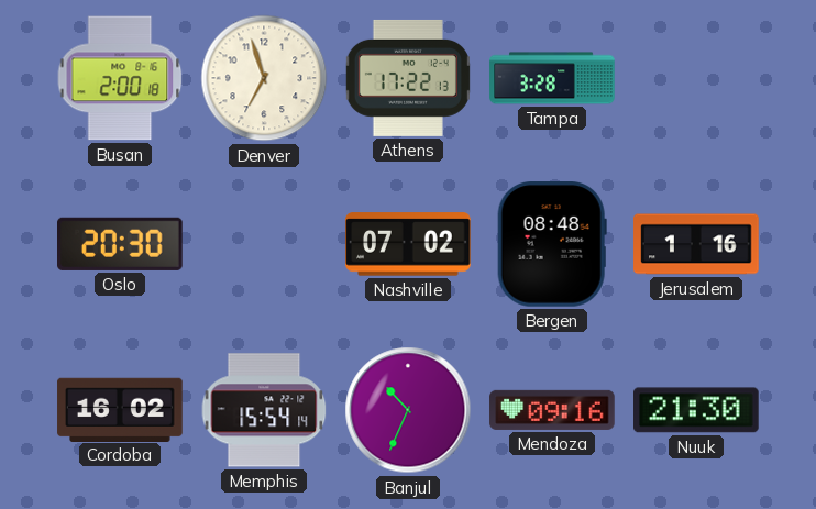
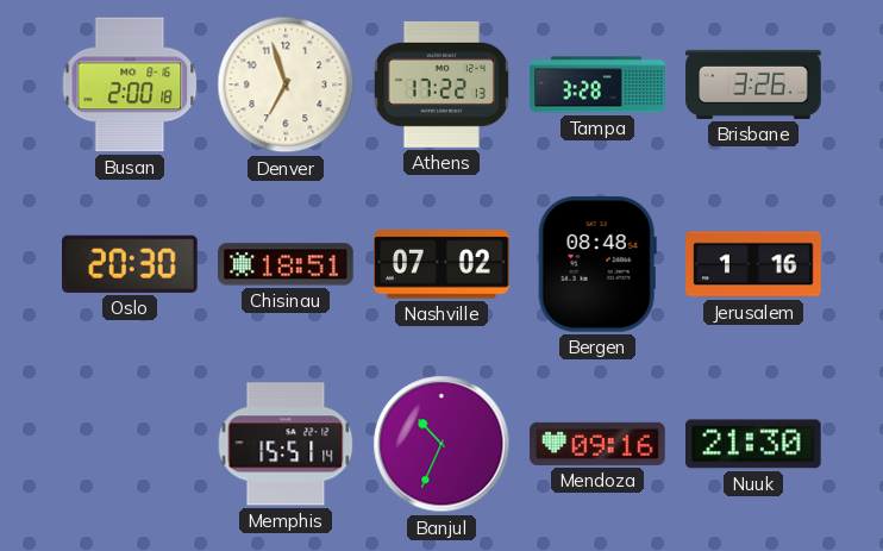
Brisbane: none -> 3:26 (753, 84)
Chisinau: none -> 18:51 (286, 264)
Cordoba: 16:02 -> none (120, 409)
Memphis: 15:54 -> 15:51 (286, 444)
